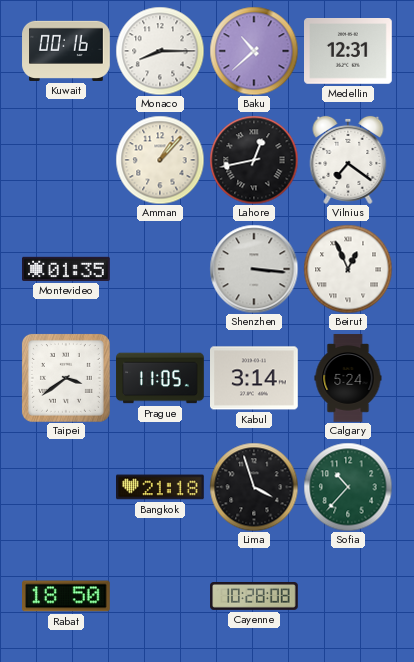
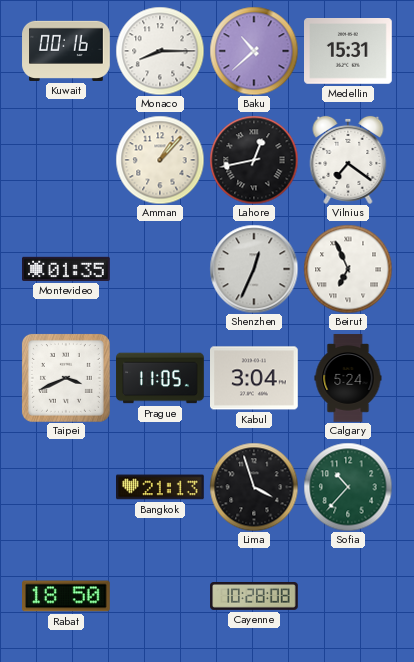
Medellin: 12:31 -> 15:31 (349, 52)
Shenzhen: 3:16 -> 12:34 (254, 269)
Beirut: 12:56 -> 6:56 (348, 269)
Taipei: 3:39 -> 3:41 (66, 378)
Kabul: 3:14 -> 3:04 (255, 378)
Bangkok: 21:18 -> 21:13 (161, 487)
